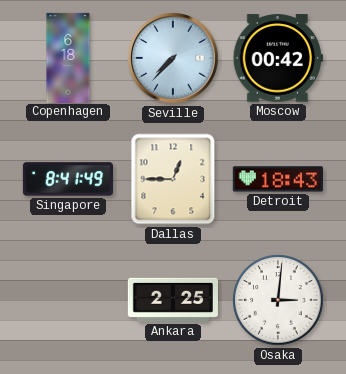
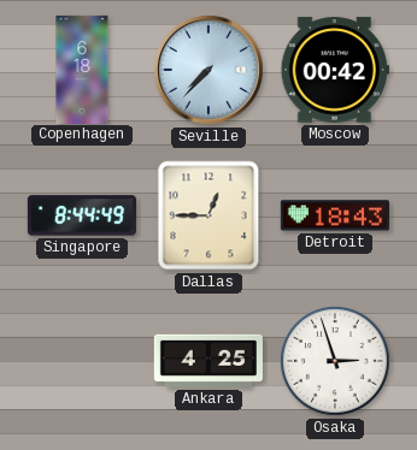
Singapore: 8:41 -> 8:44 (82, 215)
Ankara: 2:25 -> 4:25 (208, 361)
Osaka: 3:01 -> 2:57 (335, 361)
